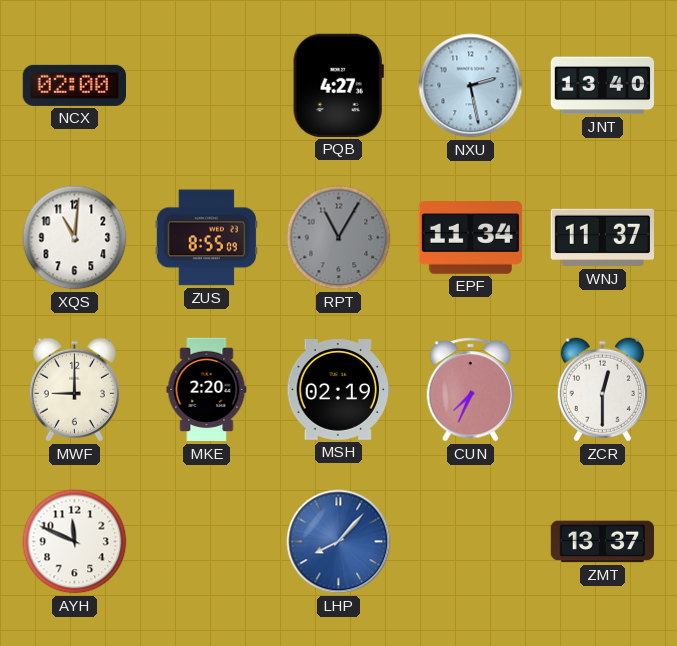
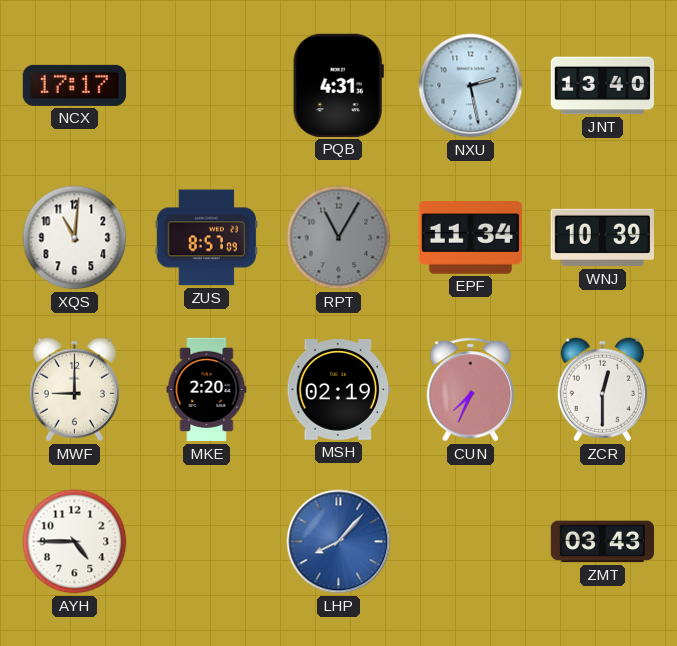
NCX: 02:00 -> 17:17 (74, 85)
PQB: 4:27 -> 4:31 (338, 85)
ZUS: 8:55 -> 8:57 (206, 238)
WNJ: 11:37 -> 10:39 (602, 238)
AYH: 11:49 -> 4:45 (75, 542)
ZMT: 13:37 -> 03:43 (602, 542)
